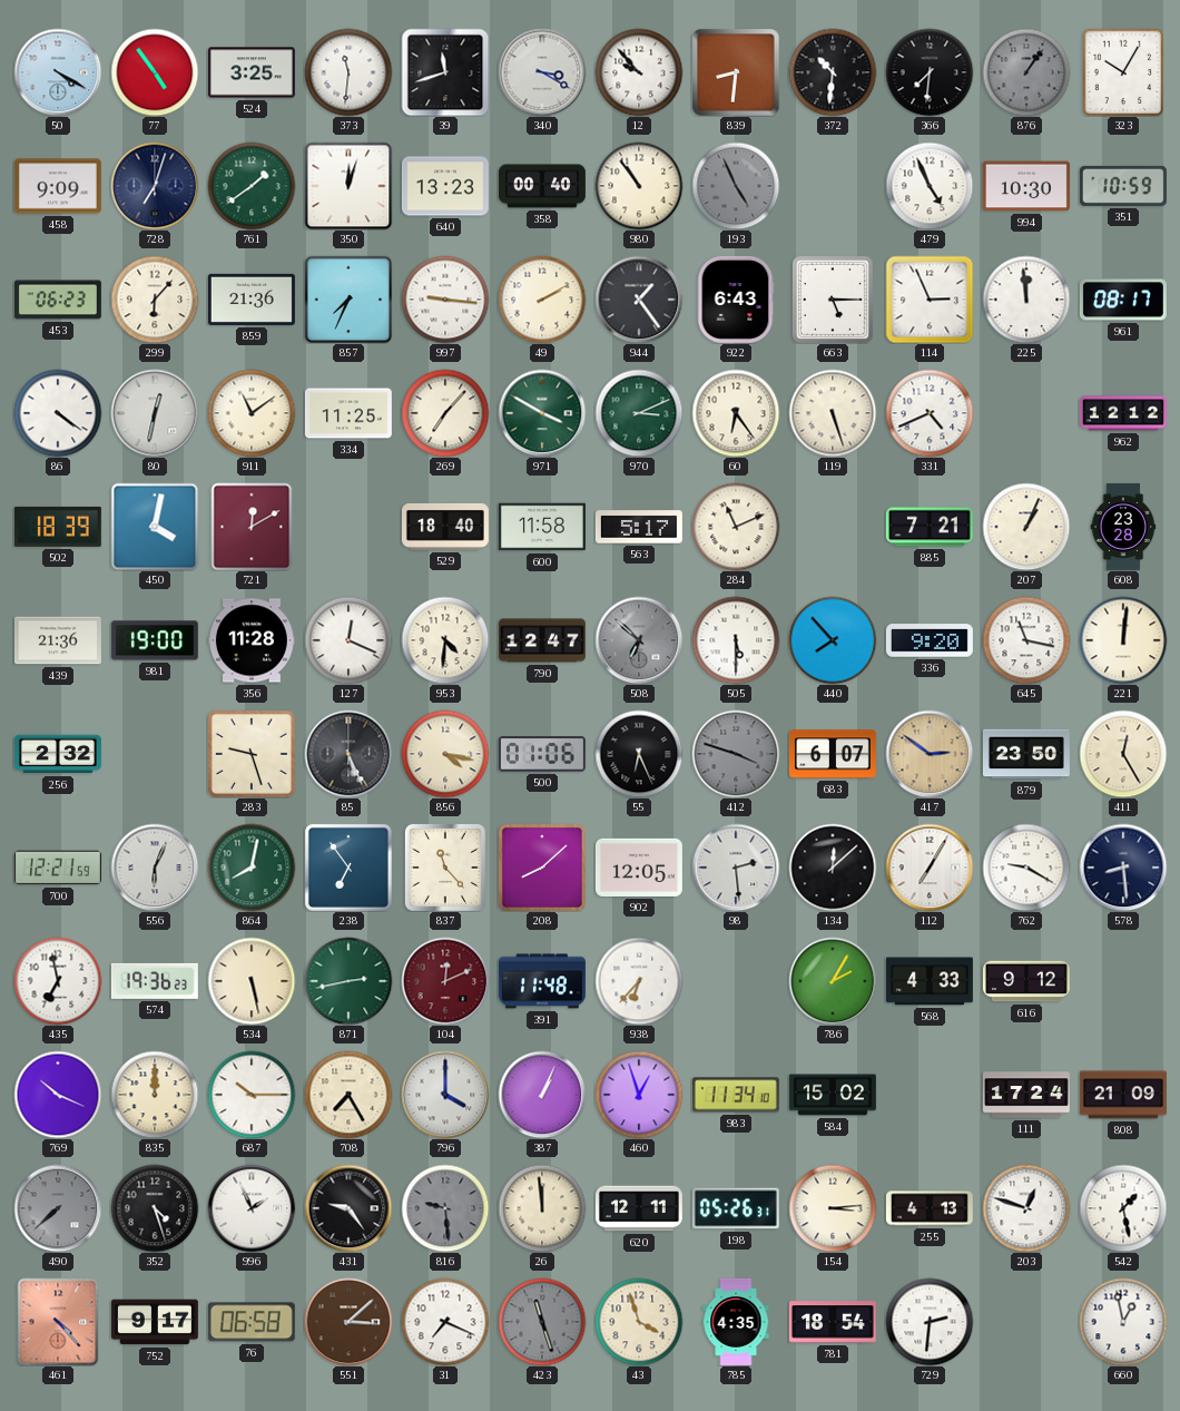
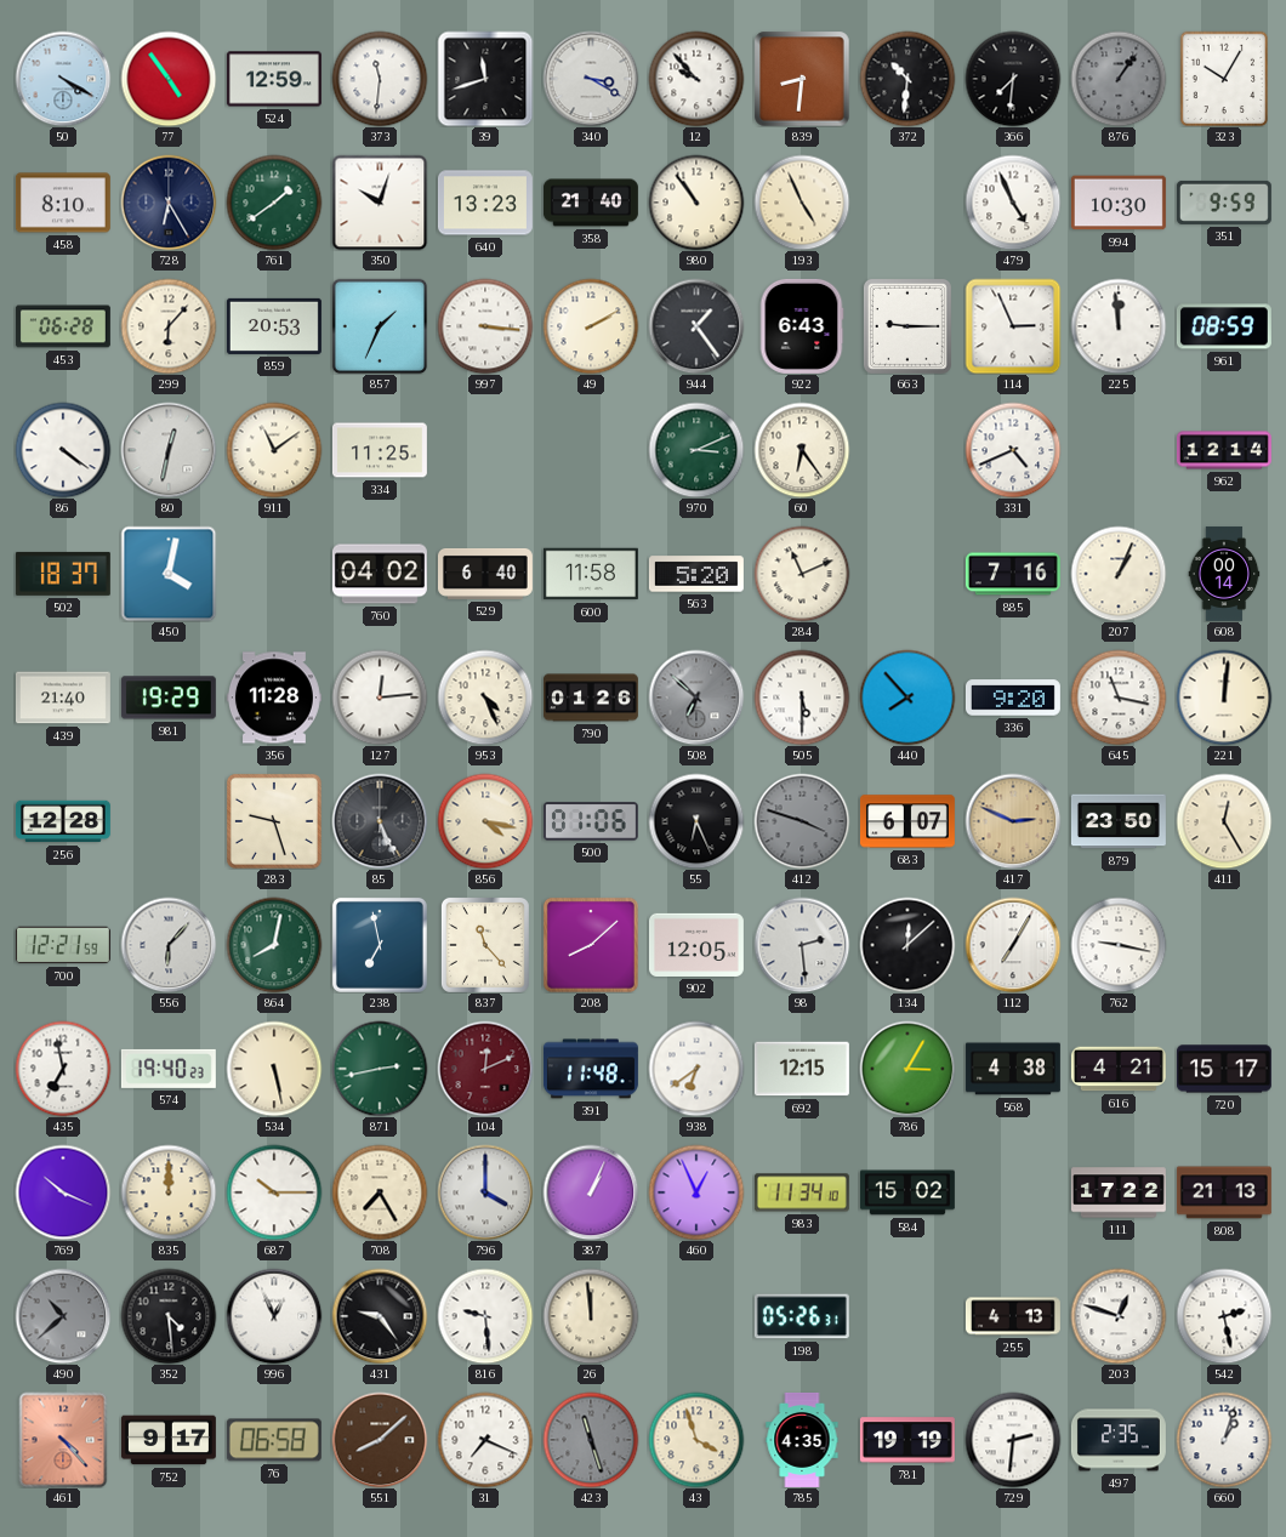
524: 3:25 -> 12:59 (274, 79)
458: 9:09 -> 8:10 (63, 203)
728: 7:03 -> 6:25 (169, 203)
350: 12:03 -> 10:03 (380, 203)
358: 00:40 -> 21:40 (591, 203)
193 dial: grey -> cream (802, 203)
351: 10:59 -> 9:59 (1224, 203)
453: 06:23 -> 06:28 (63, 326)
859: 21:36 -> 20:53 (274, 326)
857: 7:34 -> 1:34 (380, 326)
997: 9:16 -> 3:16 (485, 326)
663: 5:15 -> 9:15 (907, 326)
961: 08:17 -> 08:59 (1224, 326)
269: 7:07 -> none (445, 413)
971: 3:50 -> none (542, 413)
119: 5:27 -> none (833, 413)
962: 12:12 -> 12:14 (1224, 450)
502: 18:39 -> 18:37 (63, 574)
721: 12:10 -> none (252, 527)
760: none -> 04:02 (380, 574)
529: 18:40 -> 6:40 (485, 574)
563: 5:17 -> 5:20 (696, 574)
885: 7:21 -> 7:16 (1013, 574)
608: 23:28 -> 00:14 (1224, 574)
439: 21:36 -> 21:40 (63, 698)
981: 19:00 -> 19:29 (169, 698)
127: 12:19 -> 12:14 (380, 698)
953: 4:31 -> 4:26 (485, 698)
790: 12:47 -> 01:26 (591, 698)
256: 2:32 -> 12:28 (63, 821)
417: 2:51 -> 2:49 (1013, 821)
556: 6:04 -> 6:07 (169, 945)
238: 6:54 -> 6:58 (380, 945)
762: 9:20 -> 9:17 (1119, 945)
578: 8:29 -> none (1123, 868)
574: 19:36 -> 19:40 (169, 1069)
938: 6:37 -> 6:39 (696, 1069)
692: none -> 12:15 (802, 1069)
786: 2:05 -> 3:05 (907, 1069)
568: 4:33 -> 4:38 (1013, 1069)
616: 9:12 -> 4:21 (1119, 1069)
720: none -> 15:17 (1224, 1069)
460: 12:57 -> 12:56 (696, 1192)
111: 17:24 -> 17:22 (1119, 1192)
808: 21:09 -> 21:13 (1224, 1192)
490: 7:38 -> 10:38 (63, 1316)
352: 4:27 -> 4:29 (169, 1316)
996: 1:56 -> 12:56 (274, 1316)
816 dial: grey -> white (485, 1316)
620: 12:11 -> none (639, 1208)
154: 3:14 -> none (833, 1208)
542: 1:28 -> 2:28 (1224, 1316)
551: 3:08 -> 8:08 (380, 1440)
781: 18:54 -> 19:19 (907, 1440)
497: none -> 2:35 (1119, 1440)
660: 12:58 -> 1:03 (1224, 1440)
